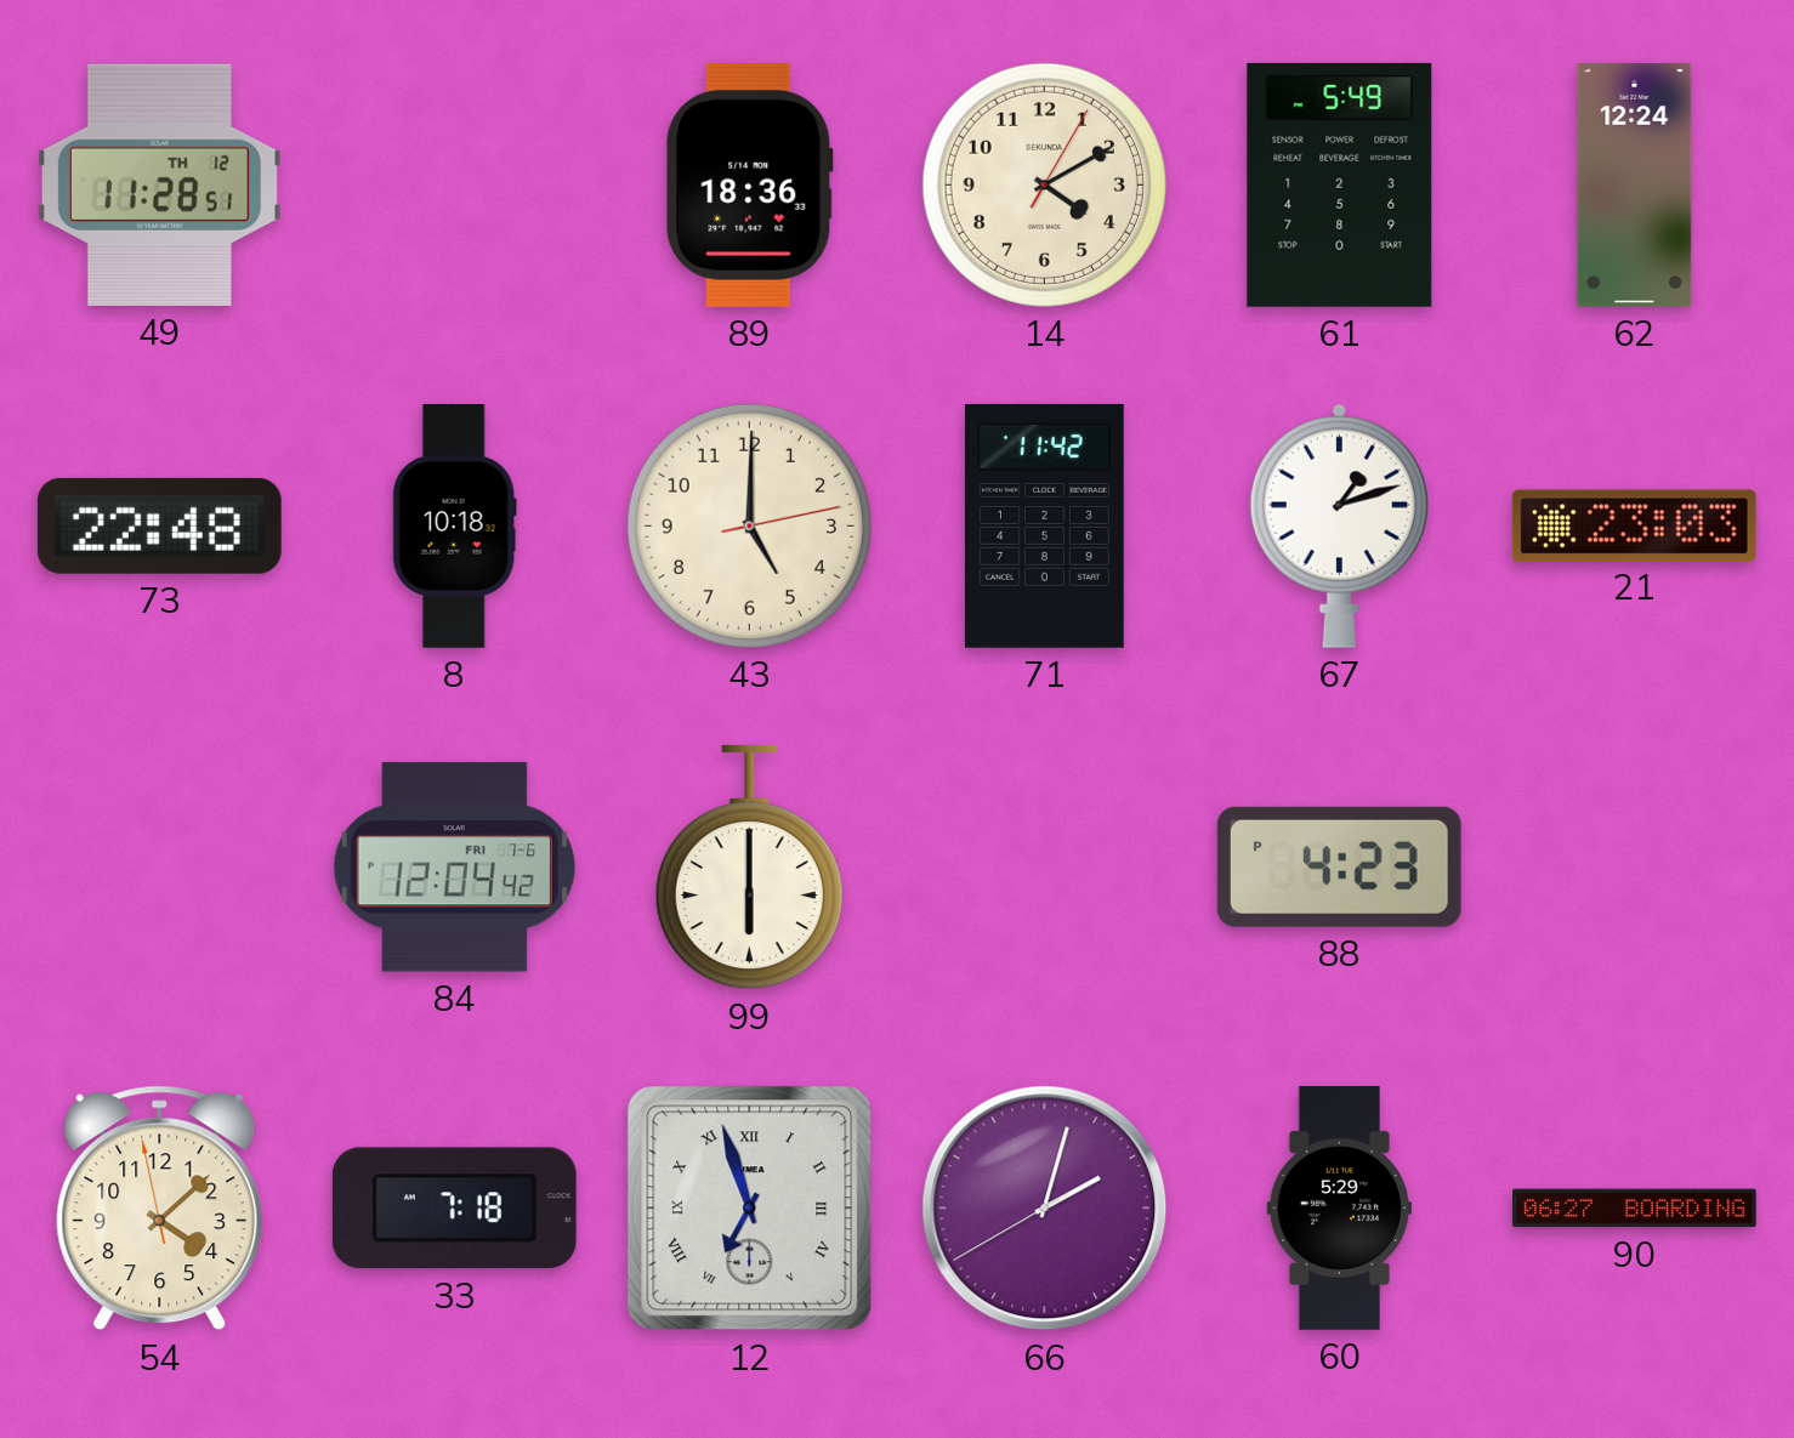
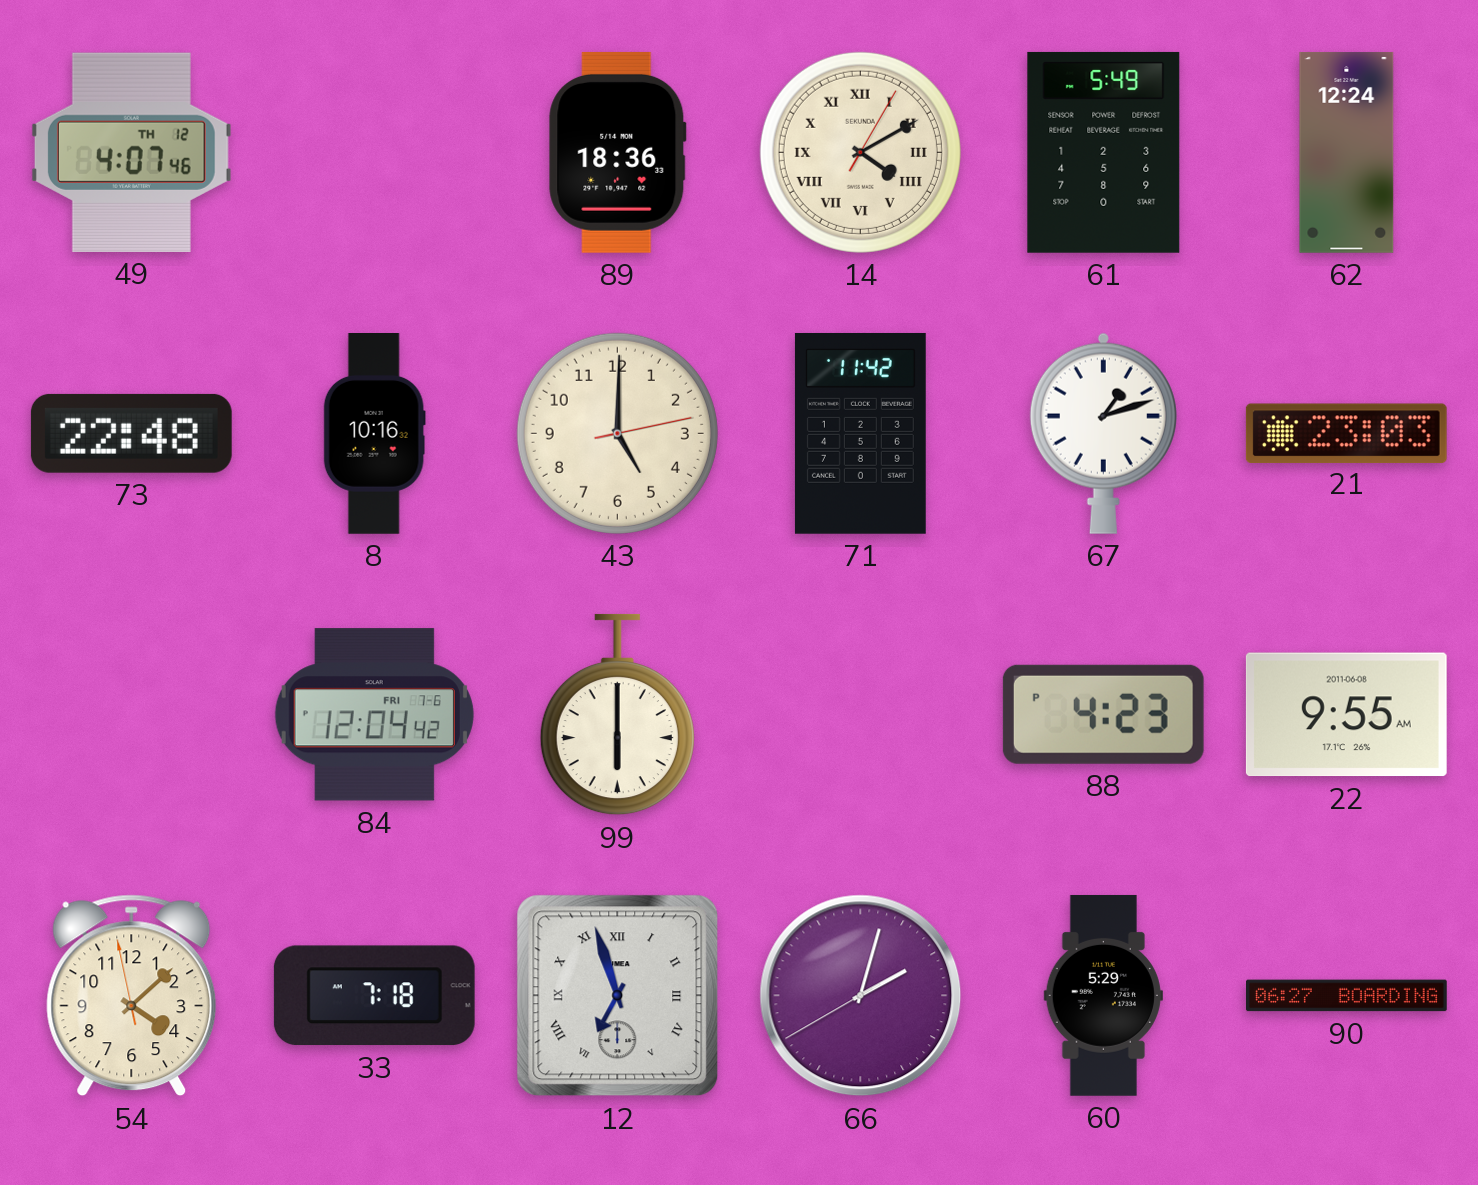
49: 11:28 -> 4:07 (131, 152)
14 numerals: Arabic -> Roman (860, 152)
8: 10:18 -> 10:16 (374, 434)
22: none -> 9:55 (1346, 715)
